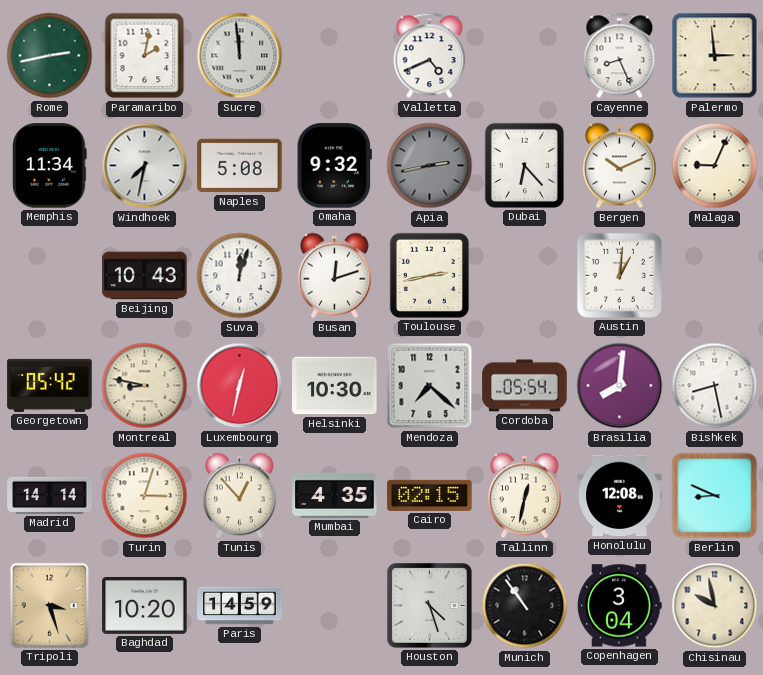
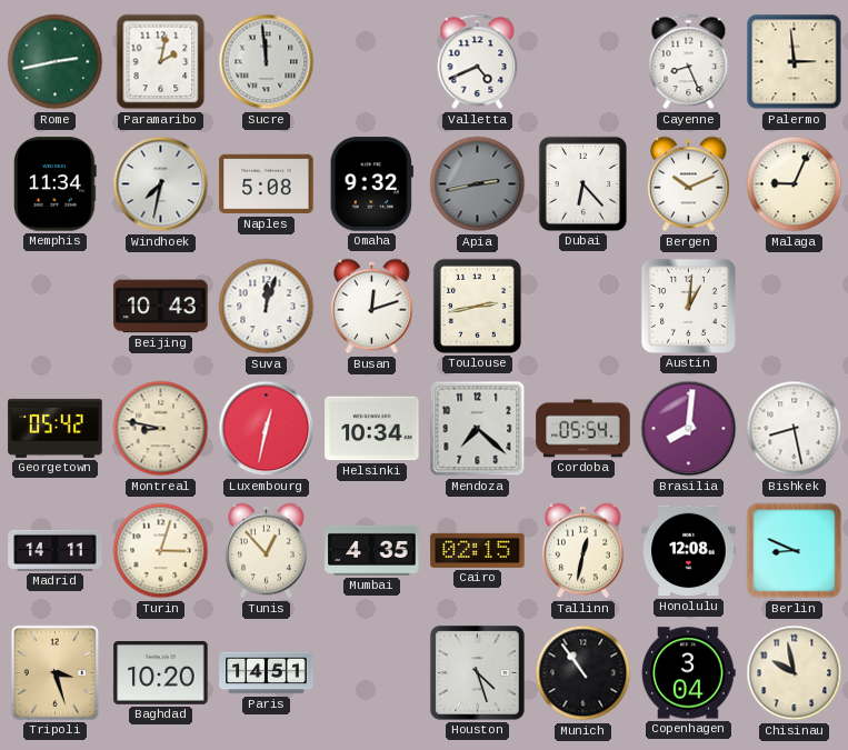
Helsinki: 10:30 -> 10:34 (372, 429)
Madrid: 14:14 -> 14:11 (56, 550)
Paris: 14:59 -> 14:51 (267, 673)
